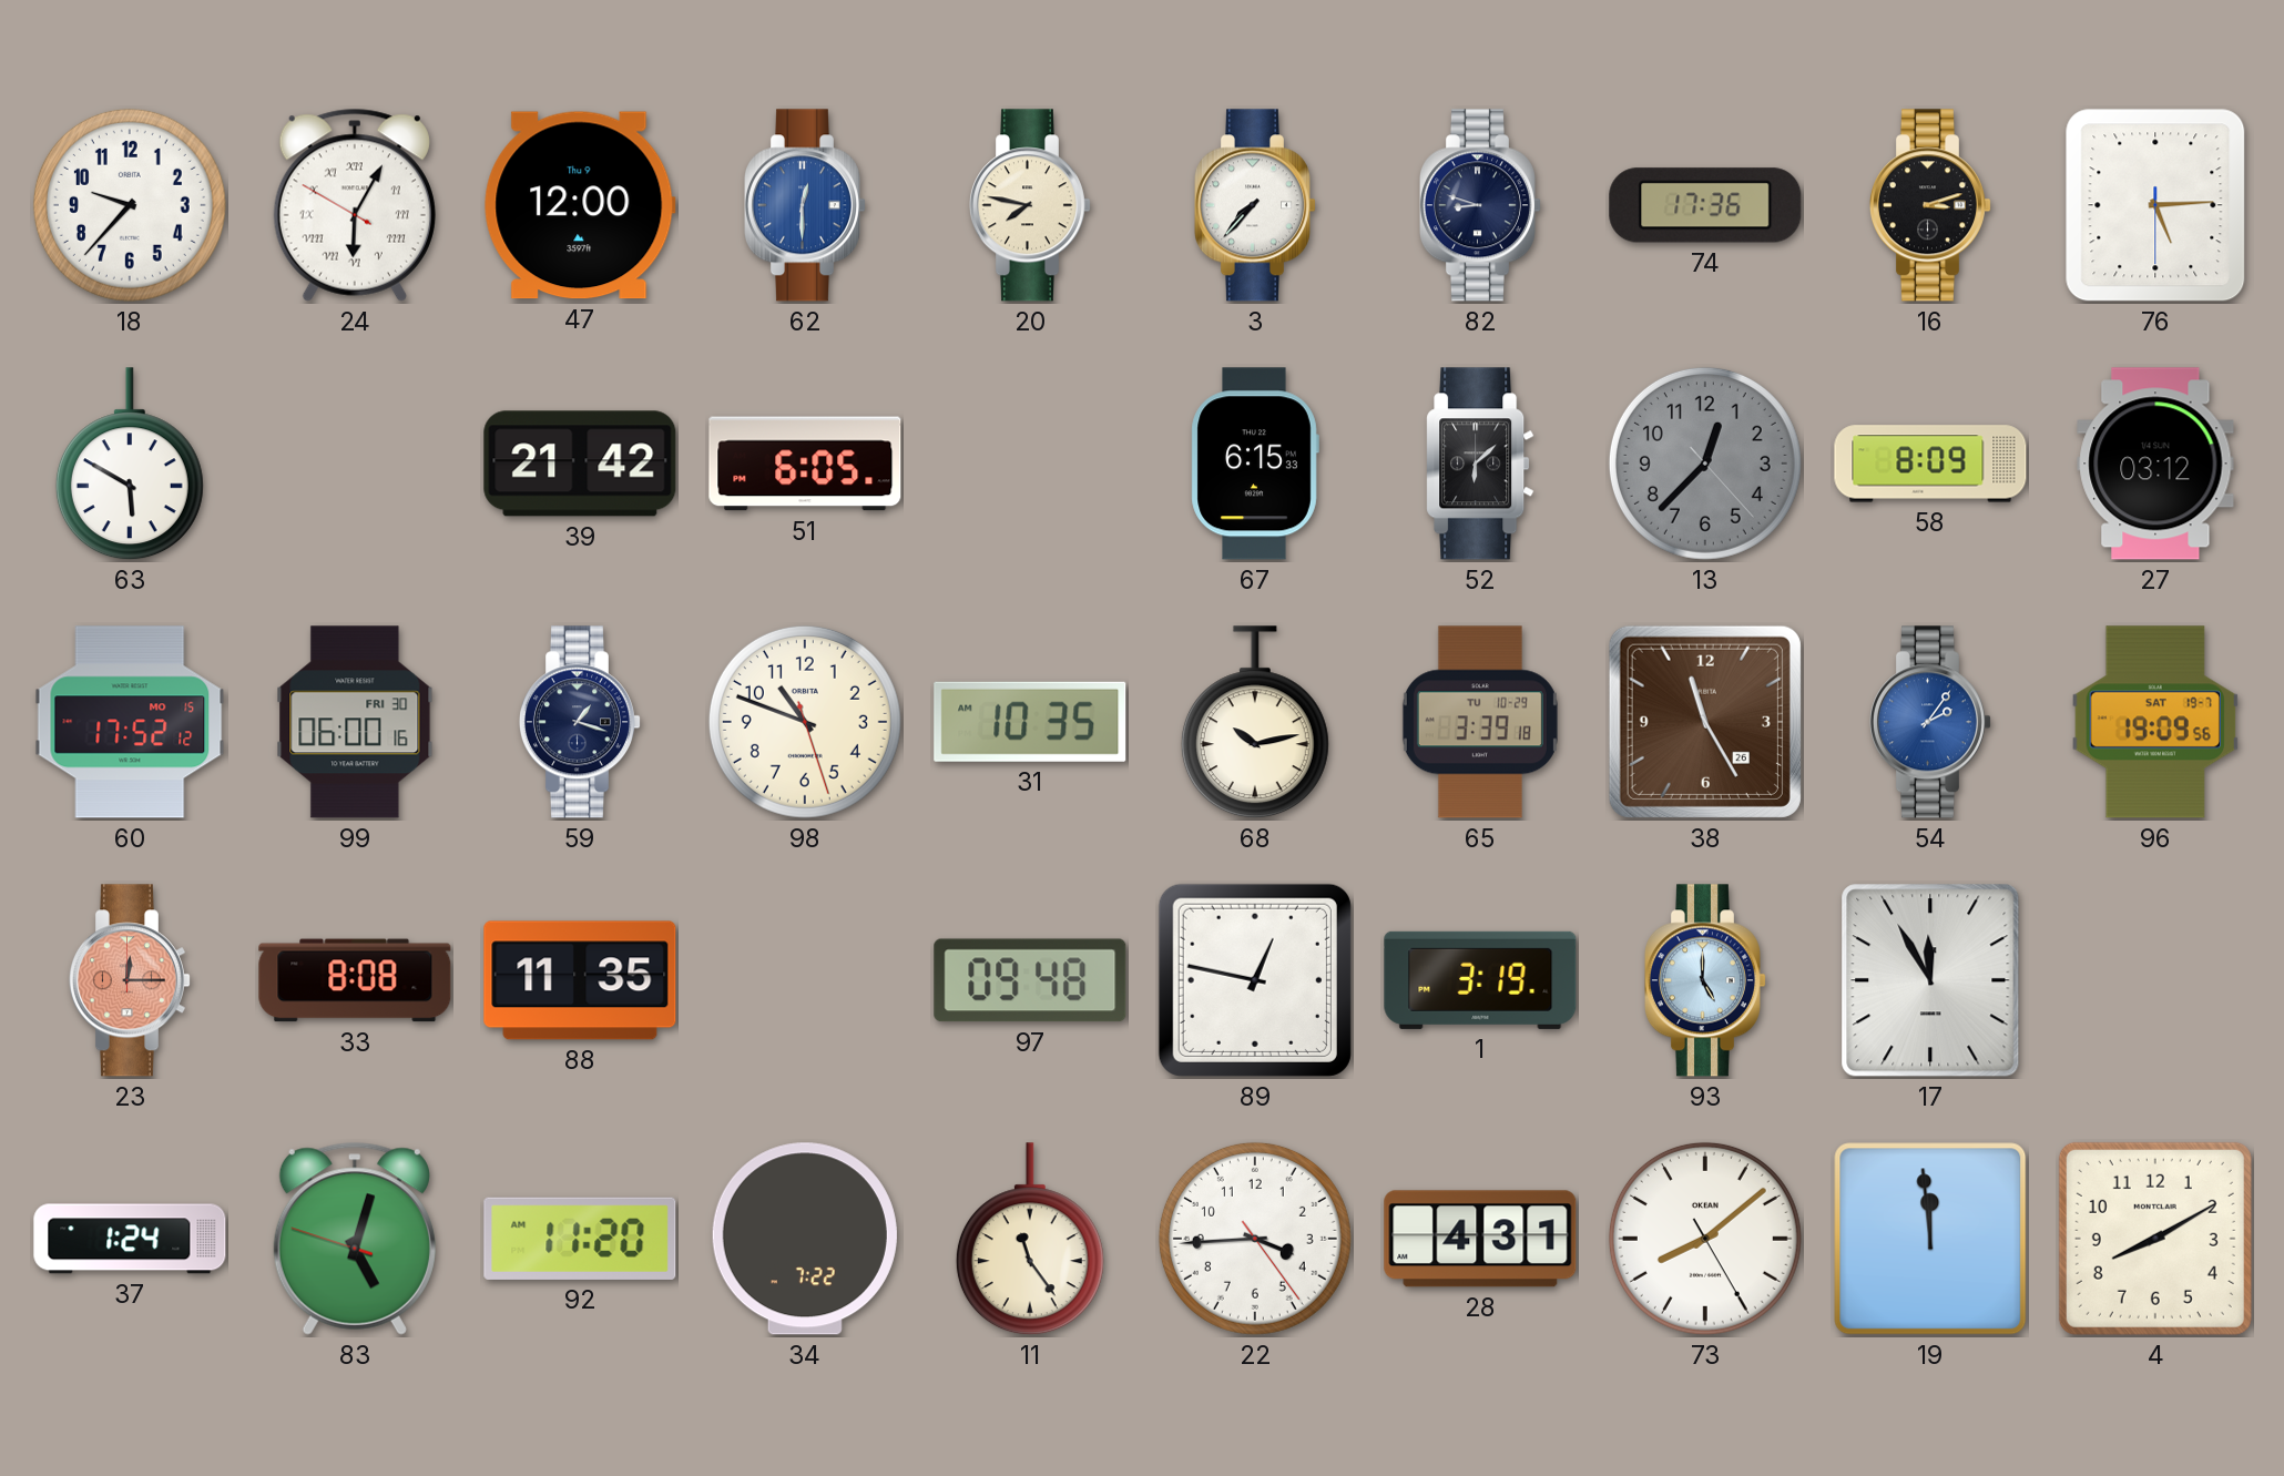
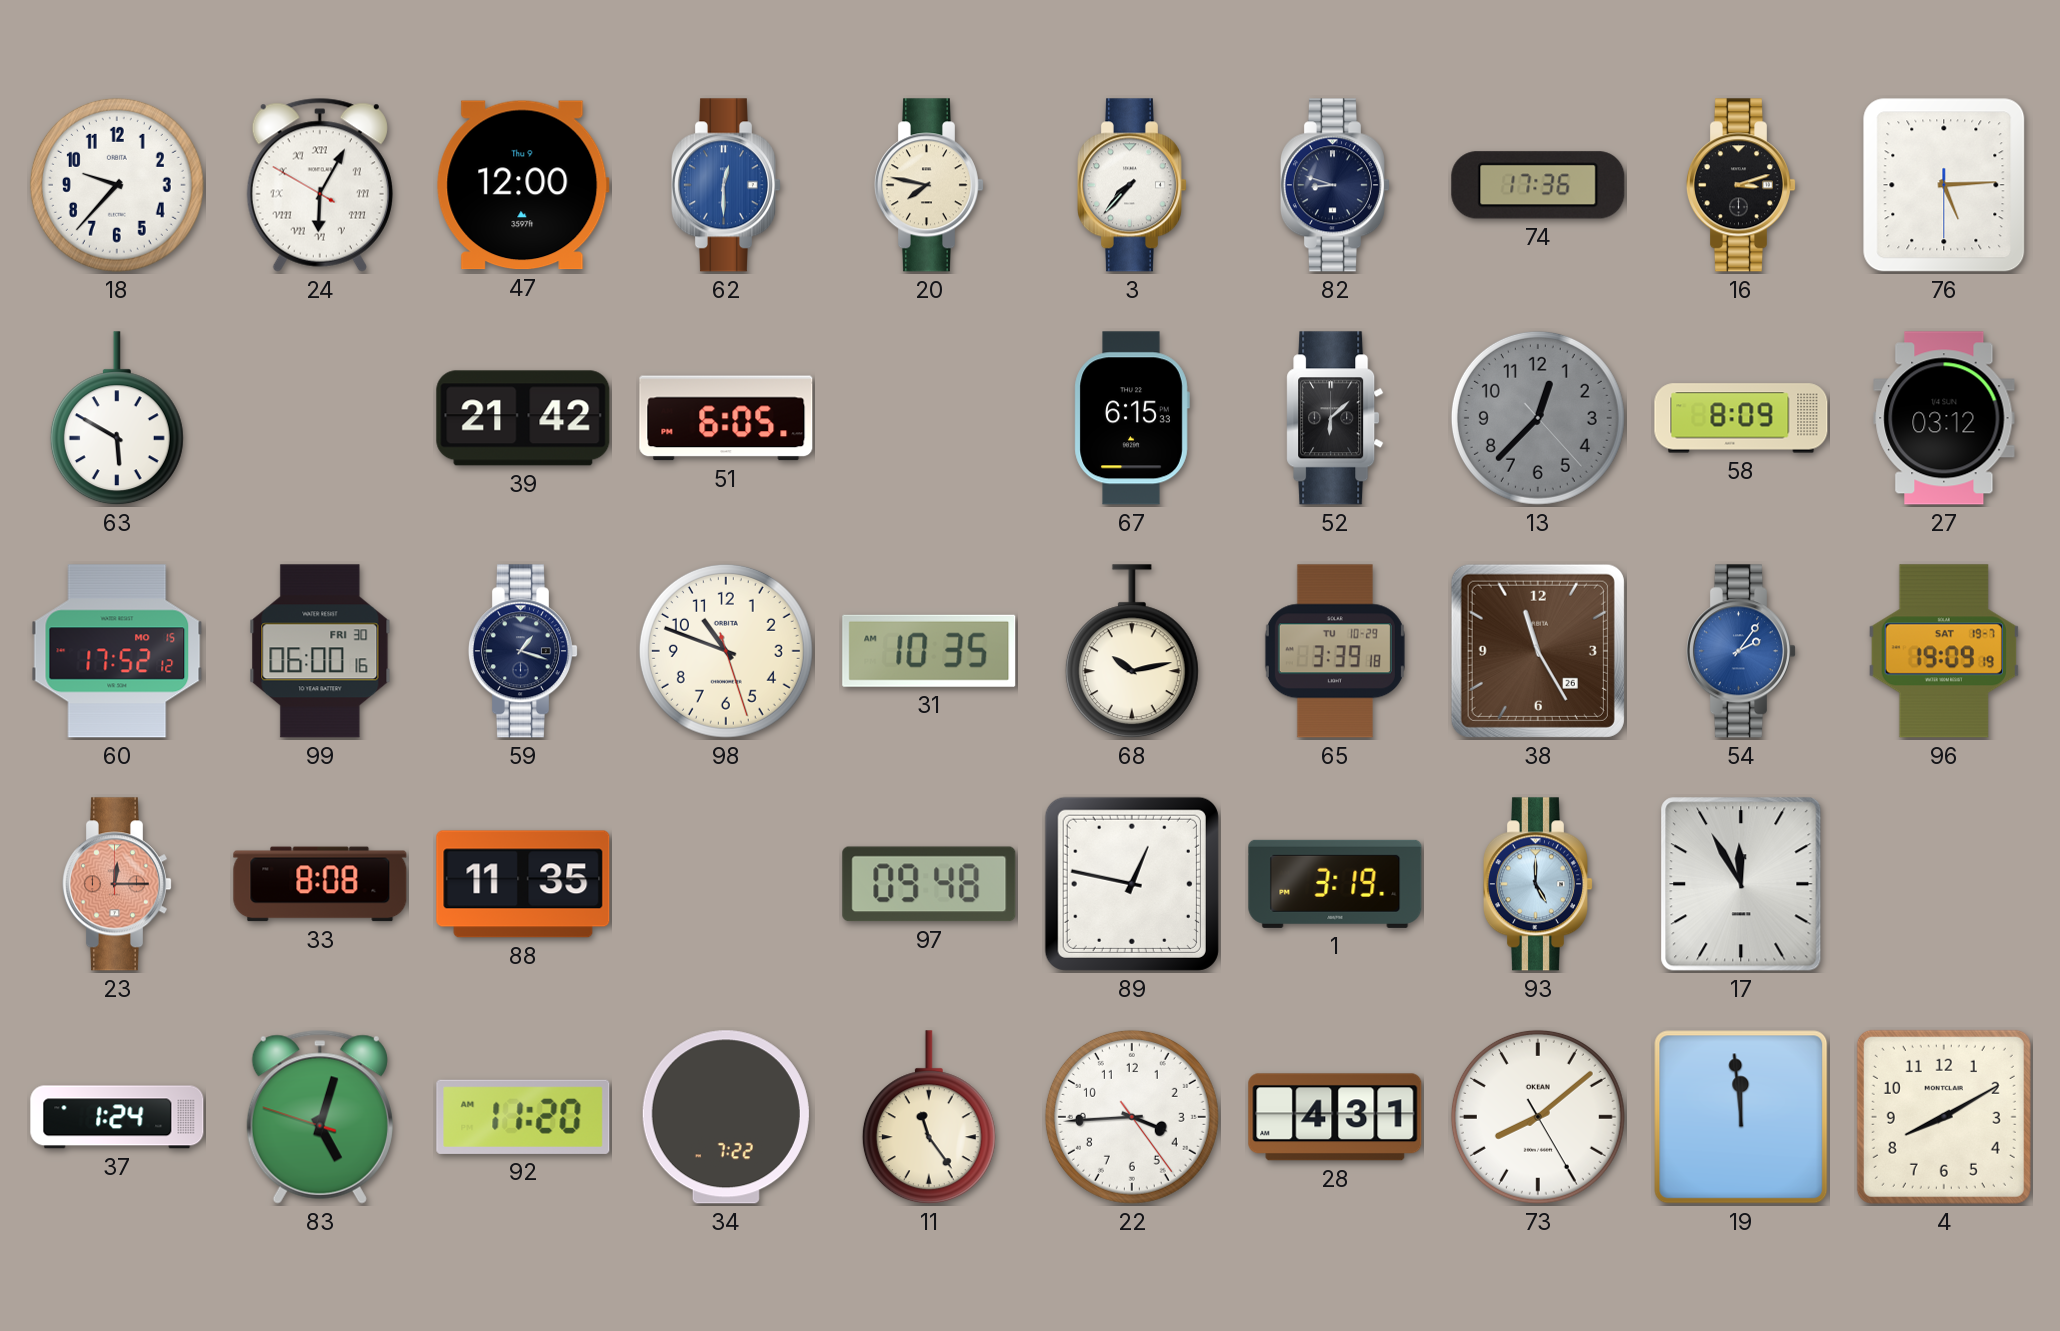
96: 19:09:56 -> 19:09:19 (1944, 651)
